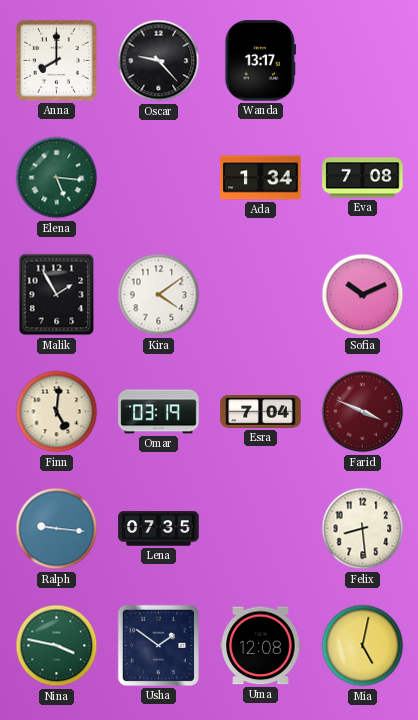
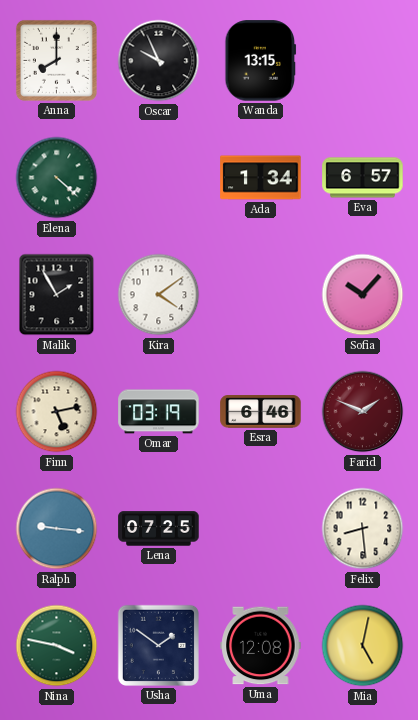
Oscar: 9:23 -> 9:56 (159, 61)
Wanda: 13:17 -> 13:15 (261, 61)
Elena: 5:16 -> 4:22 (57, 178)
Eva: 7:08 -> 6:57 (363, 178)
Sofia: 10:11 -> 10:07 (363, 295)
Finn: 5:01 -> 5:13 (57, 412)
Esra: 7:04 -> 6:46 (261, 412)
Farid: 3:49 -> 1:49 (363, 412)
Lena: 07:35 -> 07:25 (159, 529)
